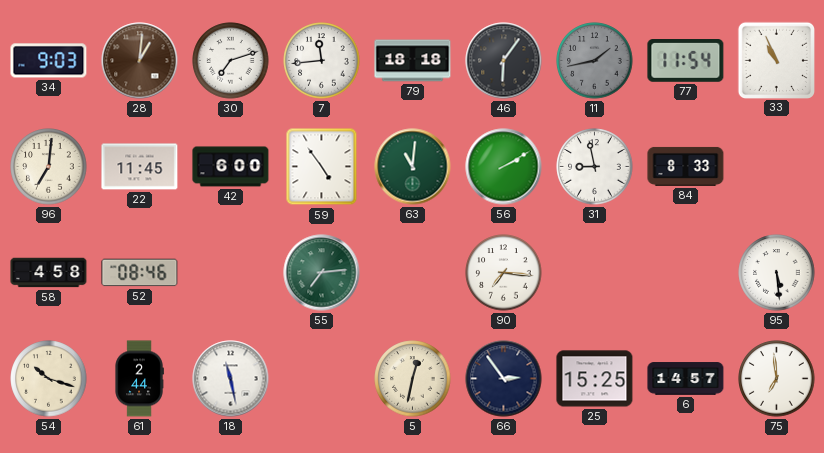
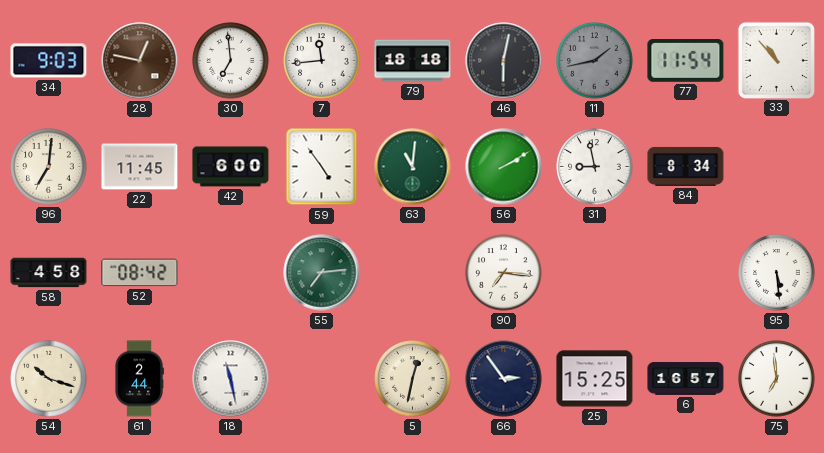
28: 1:01 -> 12:47 (140, 61)
30: 7:12 -> 6:59 (231, 61)
46: 6:06 -> 6:02 (504, 61)
33: 10:56 -> 10:53 (776, 60)
84: 8:33 -> 8:34 (686, 166)
52: 08:46 -> 08:42 (140, 273)
6: 14:57 -> 16:57 (686, 379)
